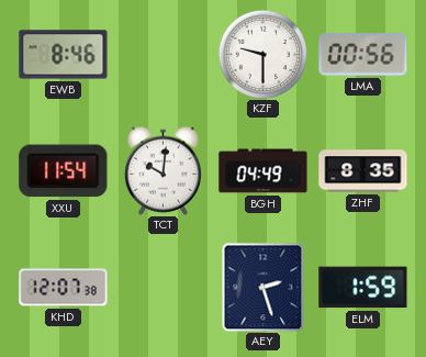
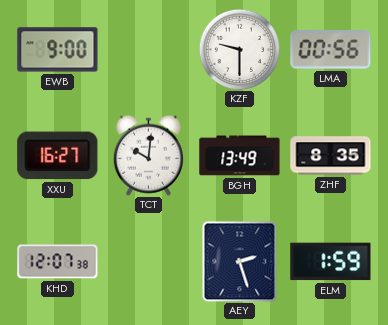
EWB: 8:46 -> 9:00 (58, 50)
XXU: 11:54 -> 16:27 (58, 156)
BGH: 04:49 -> 13:49 (240, 156)
